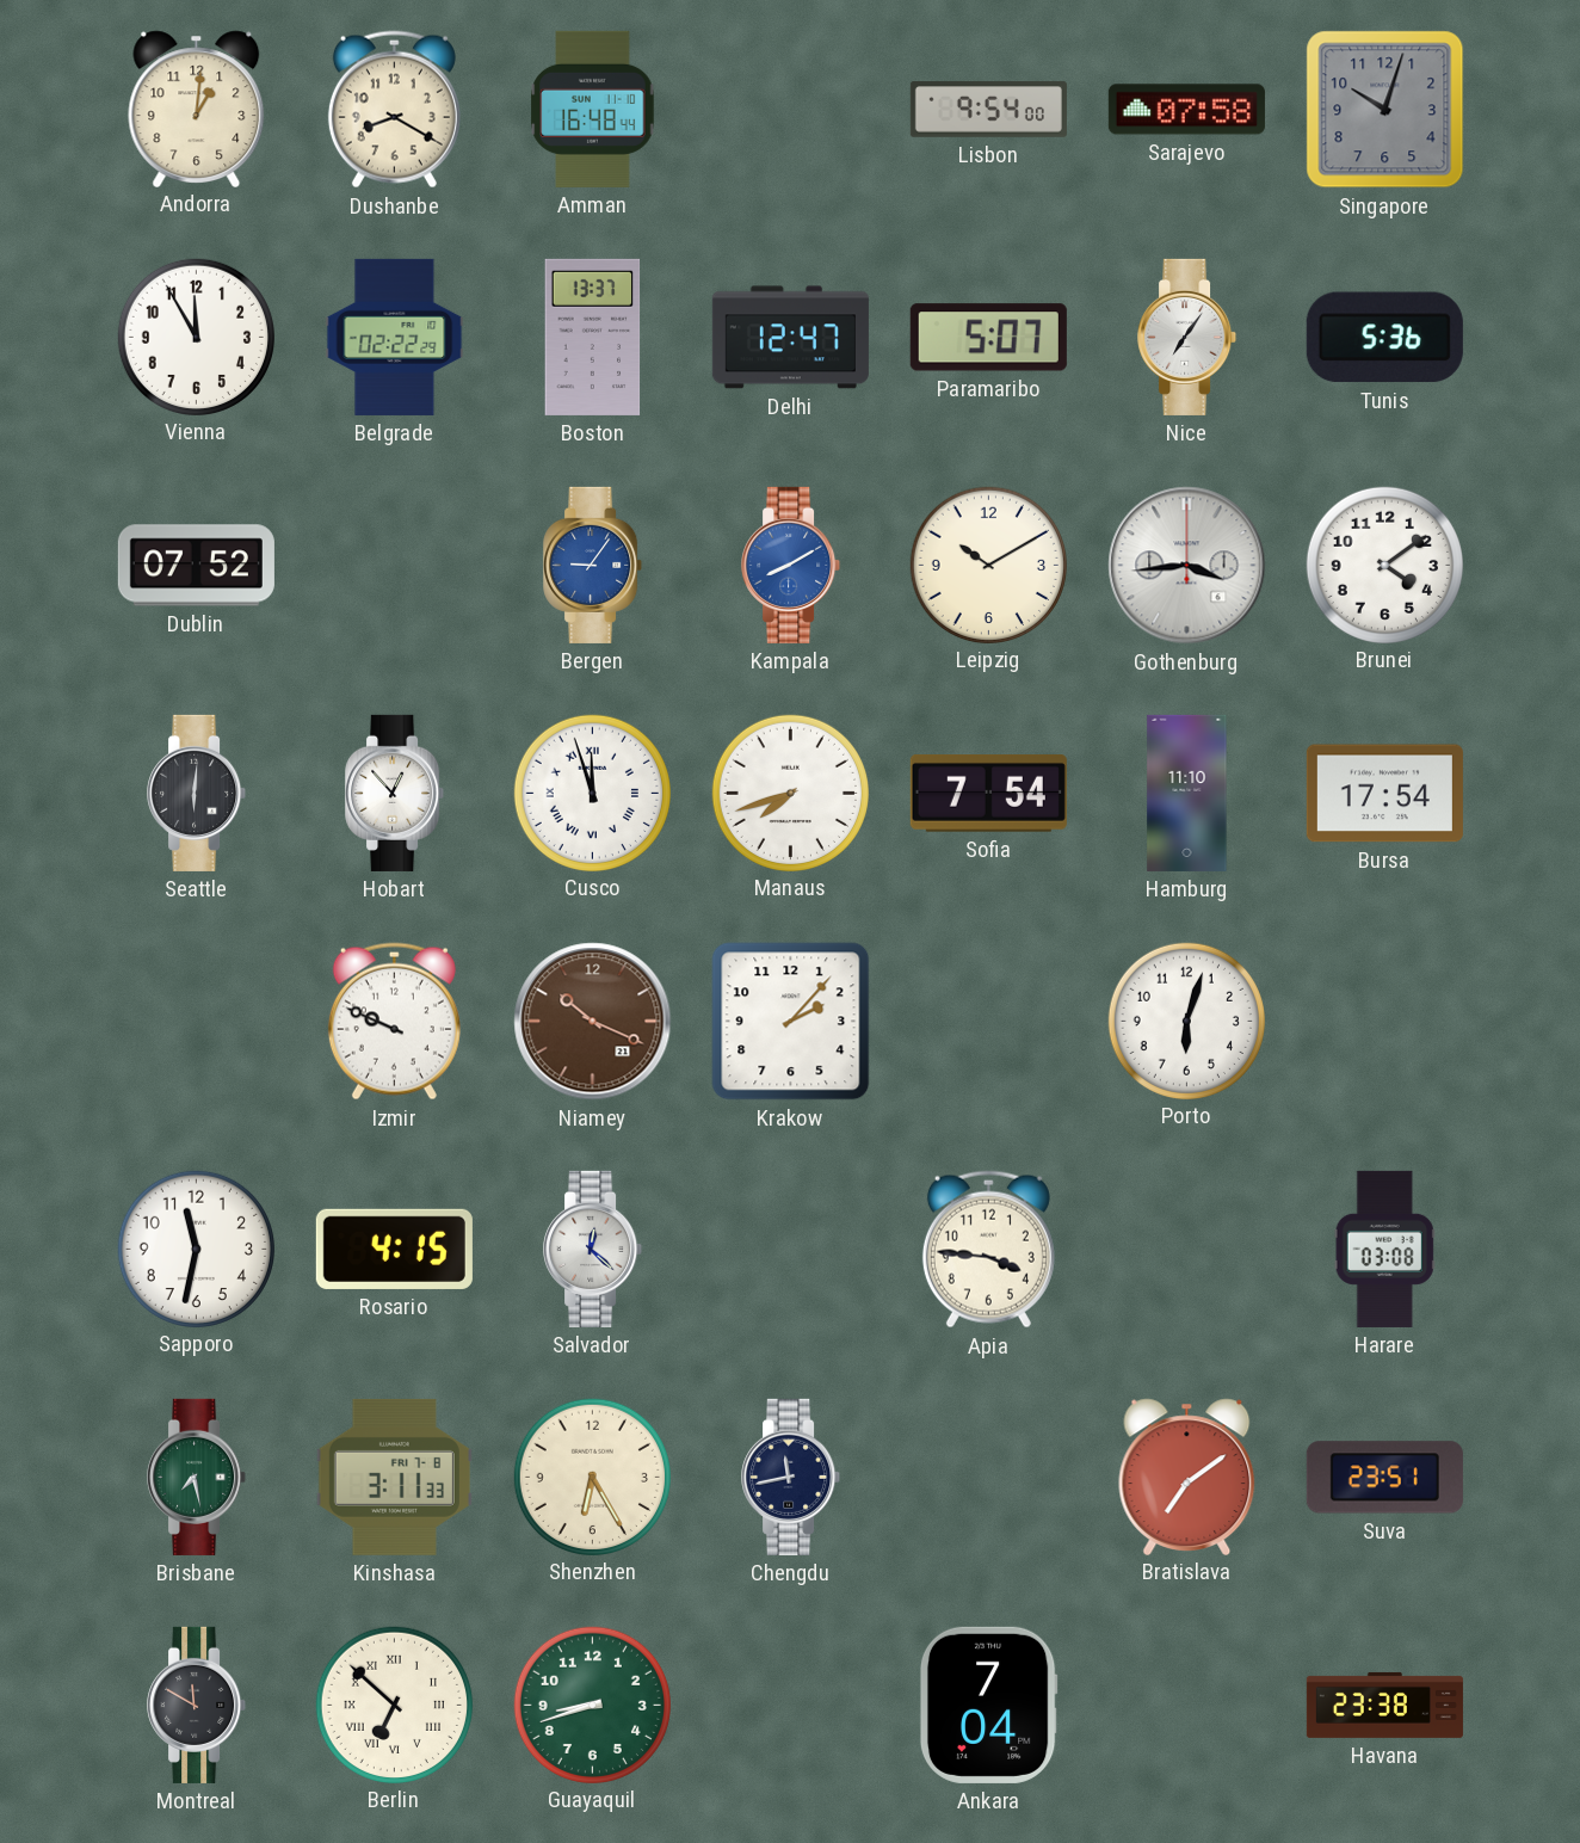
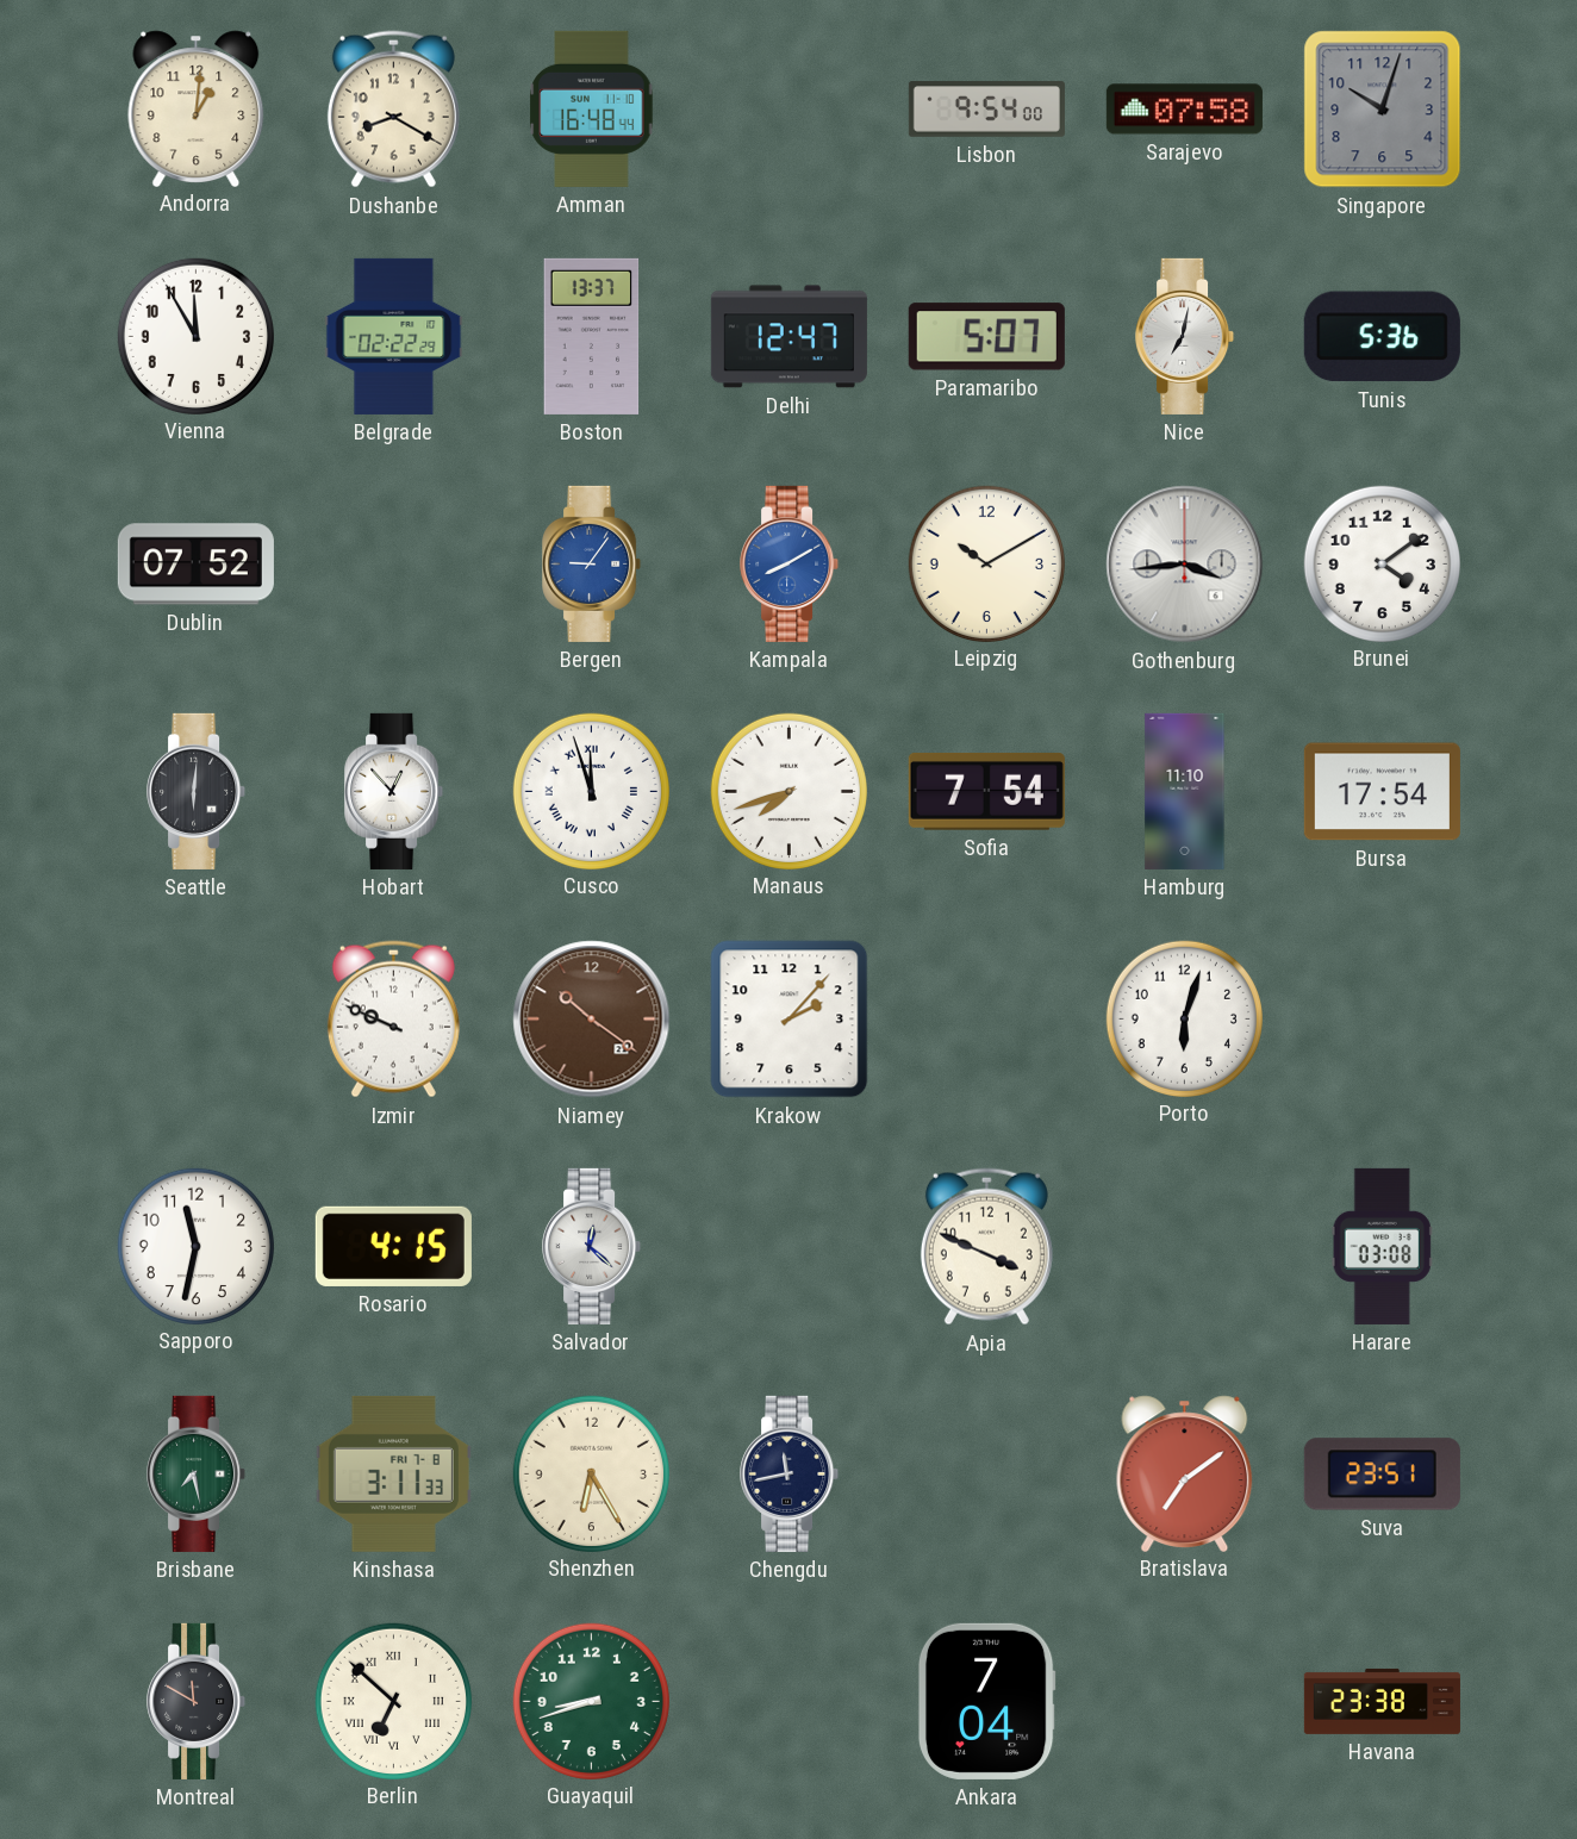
Nice: 7:06 -> 7:02 (1185, 336)
Niamey: 10:19 -> 10:21 (592, 1020)
Apia: 3:46 -> 3:49 (986, 1247)
